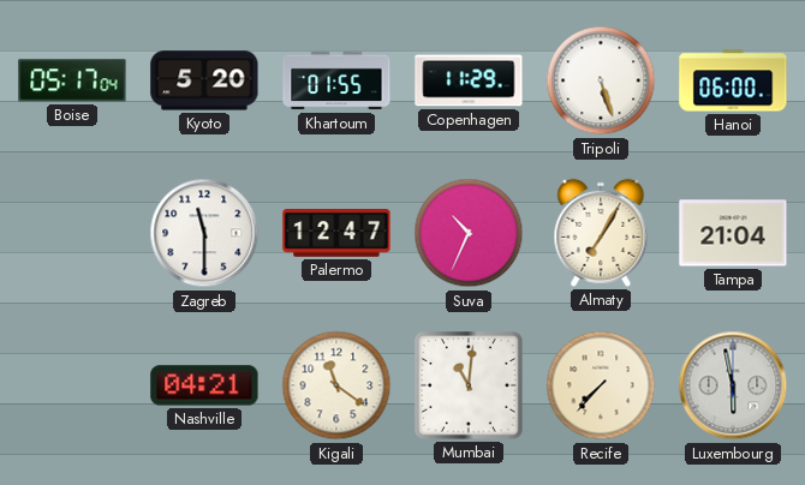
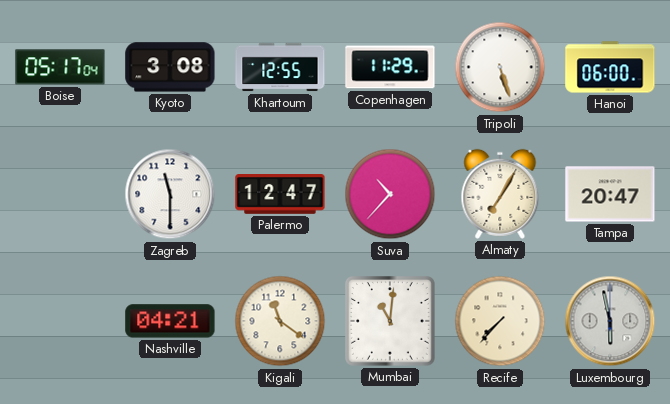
Kyoto: 5:20 -> 3:08 (170, 67)
Khartoum: 01:55 -> 12:55 (280, 67)
Suva: 10:34 -> 10:37 (390, 194)
Tampa: 21:04 -> 20:47 (610, 194)
